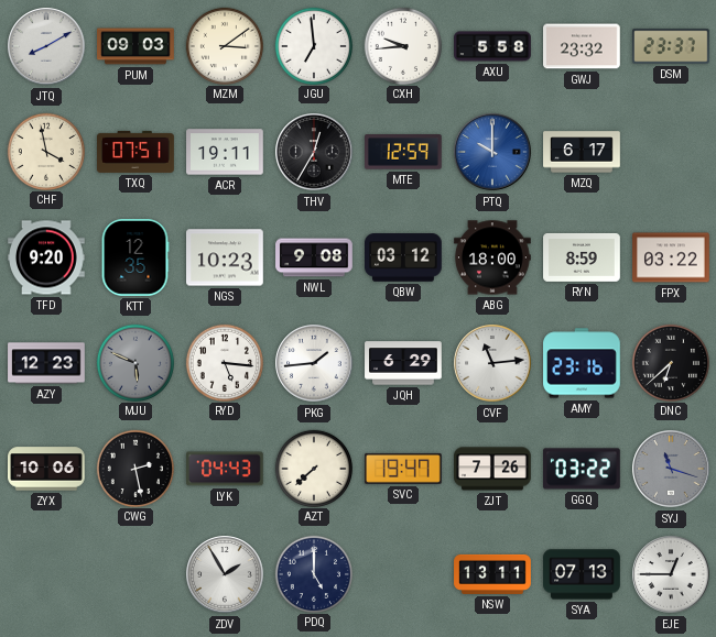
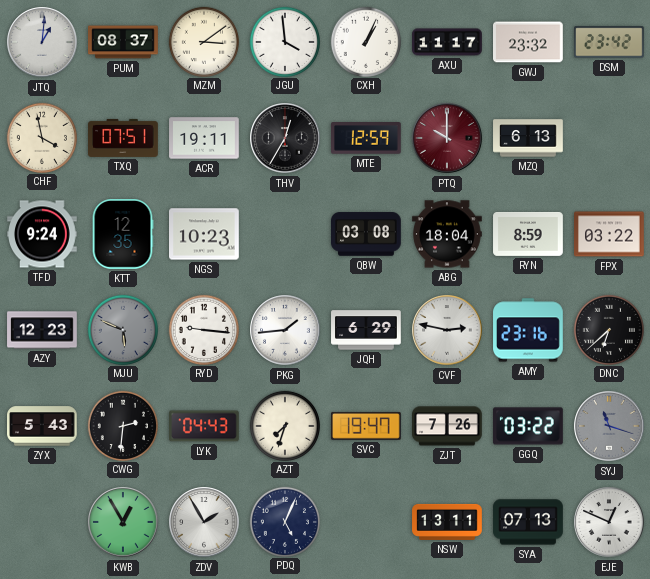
JTQ: 8:10 -> 1:01 (42, 42)
PUM: 09:03 -> 08:37 (123, 42)
JGU: 6:59 -> 3:59 (284, 41)
CXH: 9:44 -> 1:04 (365, 41)
AXU: 5:58 -> 11:17 (447, 42)
DSM: 23:37 -> 23:42 (610, 42)
PTQ dial: blue -> burgundy (447, 138)
MZQ: 6:17 -> 6:13 (528, 138)
TFD: 9:20 -> 9:24 (42, 234)
NWL: 9:08 -> none (314, 257)
QBW: 03:12 -> 03:08 (367, 234)
ABG: 18:00 -> 18:04 (447, 234)
RYD: 5:16 -> 9:16 (203, 329)
CVF: 11:14 -> 2:47 (447, 330)
ZYX: 10:06 -> 5:43 (43, 426)
CWG: 2:28 -> 2:31 (122, 425)
AZT: 7:38 -> 7:33 (284, 425)
KWB: none -> 12:55 (123, 522)
PDQ: 5:00 -> 5:04 (284, 521)
EJE: 12:45 -> 12:49 (609, 522)
